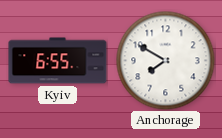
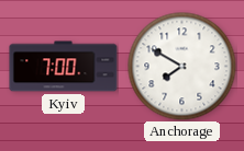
Kyiv: 6:55 -> 7:00 (64, 67)
